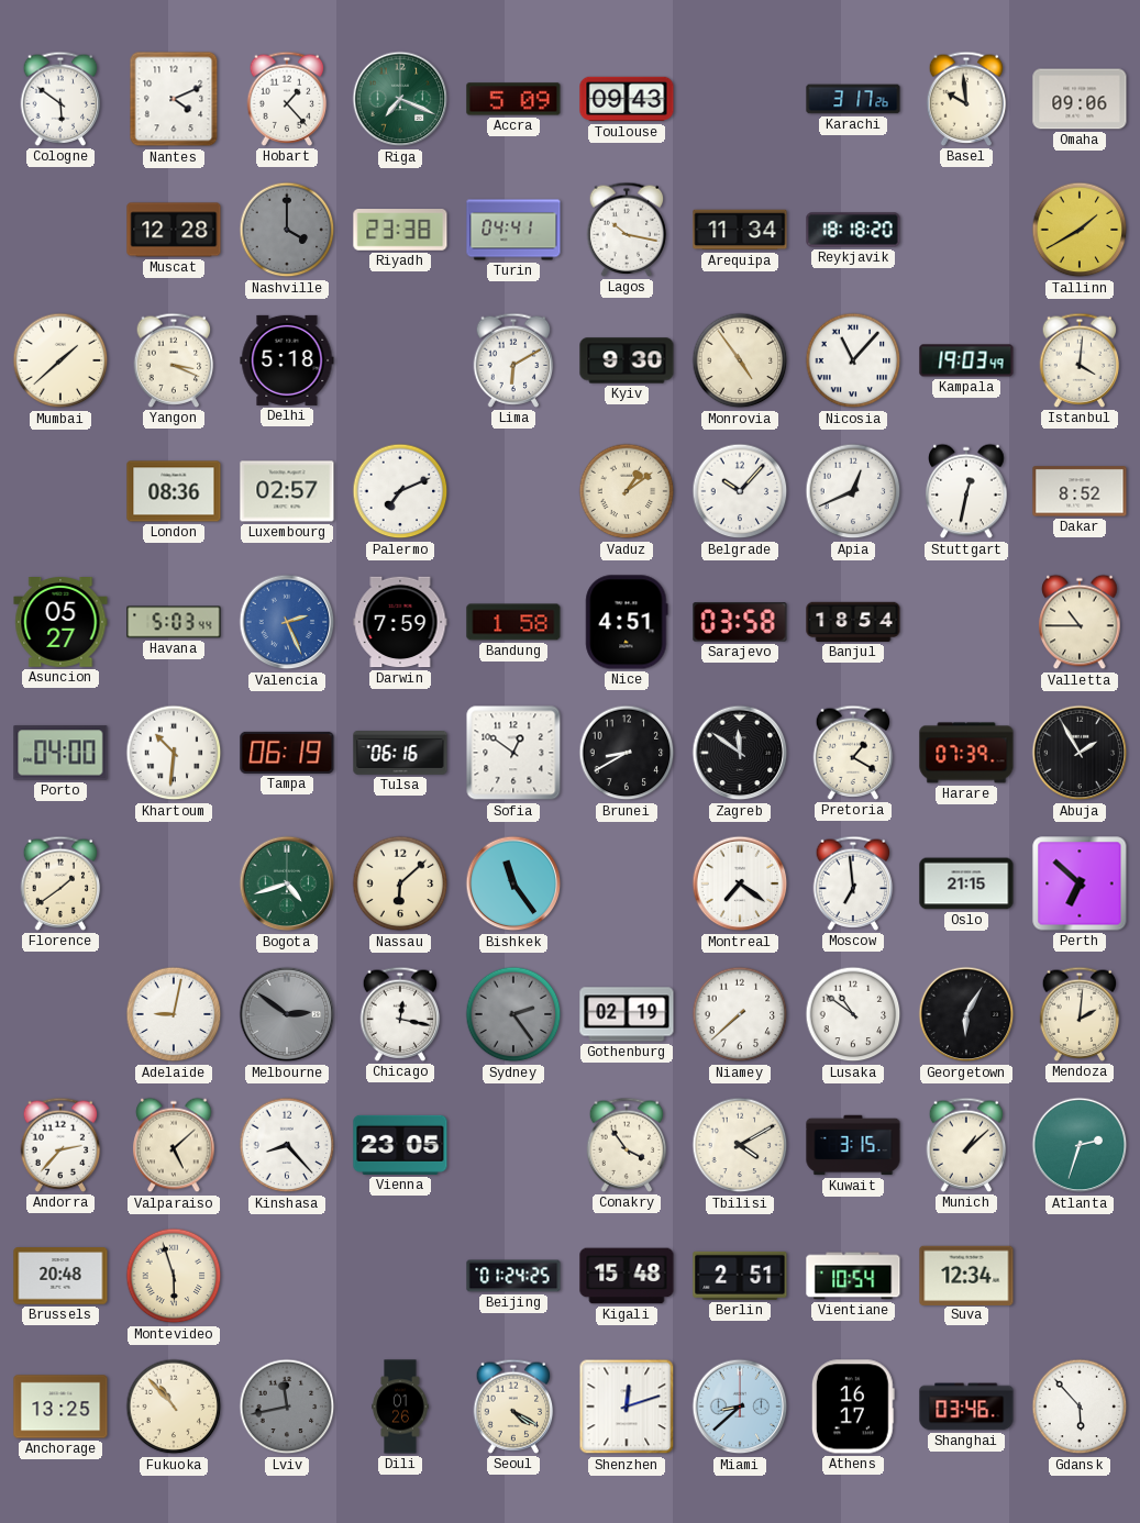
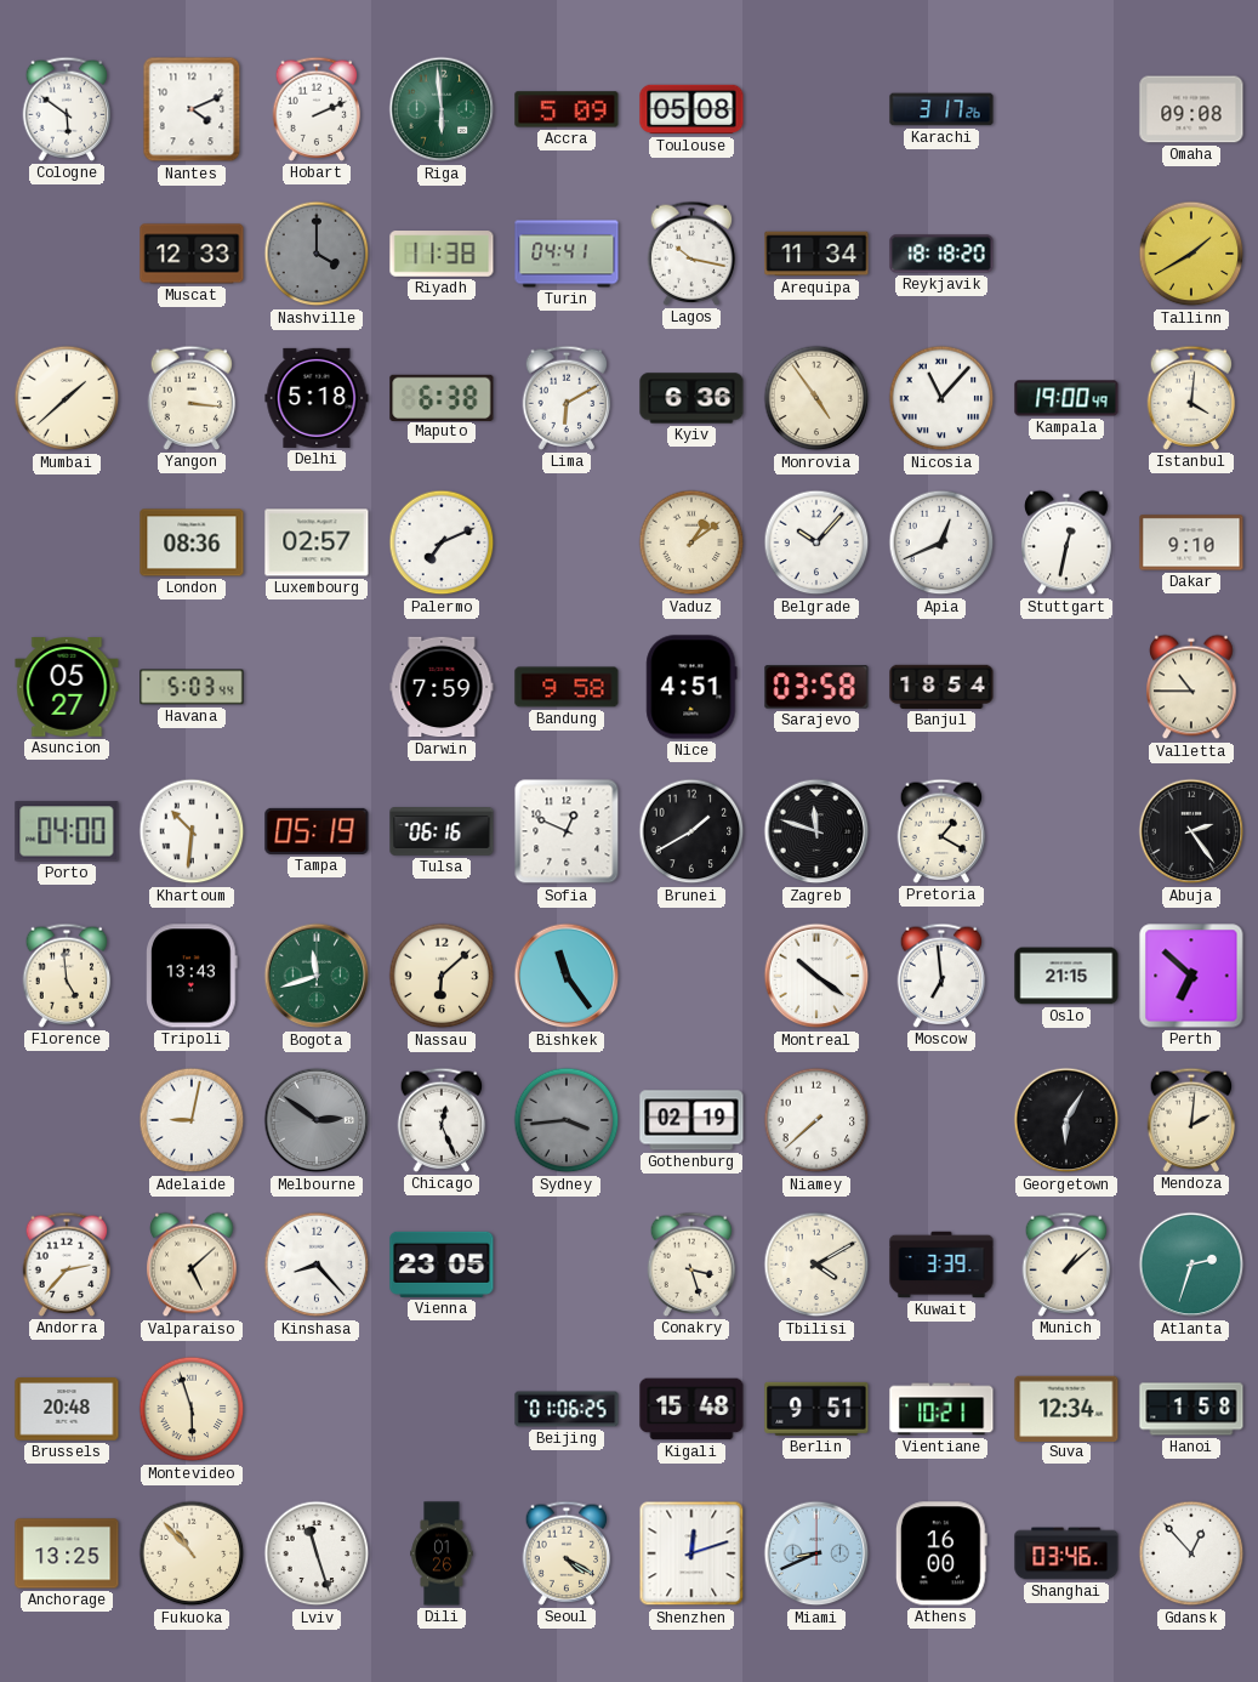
Hobart: 1:23 -> 2:11 (317, 109)
Riga: 7:19 -> 5:59 (442, 109)
Toulouse: 09:43 -> 05:08 (691, 109)
Basel: 9:59 -> none (966, 99)
Omaha: 09:06 -> 09:08 (1191, 109)
Muscat: 12:28 -> 12:33 (192, 254)
Riyadh: 23:38 -> 11:38 (442, 254)
Yangon: 3:19 -> 3:16 (192, 398)
Maputo: none -> 6:38 (442, 397)
Kyiv: 9:30 -> 6:36 (691, 398)
Kampala: 19:03 -> 19:00 (1066, 398)
Dakar: 8:52 -> 9:10 (1191, 542)
Valencia: 2:26 -> none (287, 622)
Bandung: 1:58 -> 9:58 (567, 687)
Tampa: 06:19 -> 05:19 (317, 831)
Sofia: 12:51 -> 12:49 (567, 831)
Brunei: 8:40 -> 1:40 (691, 831)
Zagreb: 11:51 -> 11:48 (816, 831)
Harare: 07:39 -> none (966, 753)
Abuja: 1:55 -> 2:24 (1191, 831)
Florence: 1:39 -> 4:59 (67, 976)
Tripoli: none -> 13:43 (193, 976)
Bogota: 4:42 -> 11:42 (317, 976)
Montreal: 7:21 -> 10:21 (816, 976)
Chicago: 12:17 -> 12:26 (442, 1120)
Sydney: 2:24 -> 3:44 (567, 1120)
Lusaka: 10:51 -> none (853, 1014)
Conakry: 3:54 -> 3:27 (691, 1265)
Kuwait: 3:15 -> 3:39 (941, 1265)
Beijing: 01:24 -> 01:06 (567, 1409)
Berlin: 2:51 -> 9:51 (816, 1409)
Vientiane: 10:54 -> 10:21 (941, 1409)
Hanoi: none -> 1:58 (1191, 1409)
Lviv: 11:43 -> 11:27 (317, 1553)
Lviv dial: grey -> white (317, 1553)
Miami: 8:38 -> 8:41 (816, 1553)
Athens: 16:17 -> 16:00 (941, 1553)
Gdansk: 5:53 -> 12:53 (1191, 1553)
